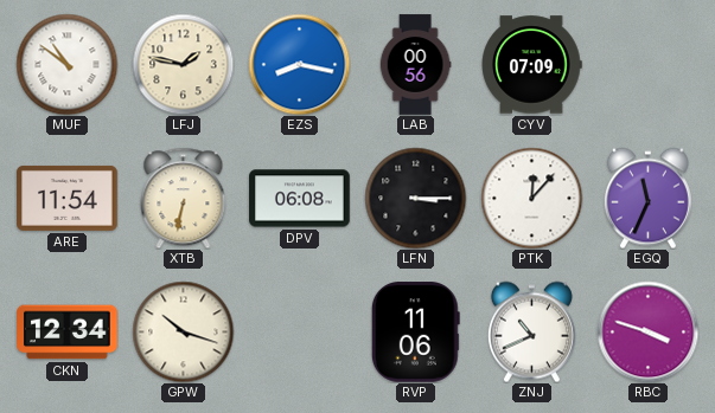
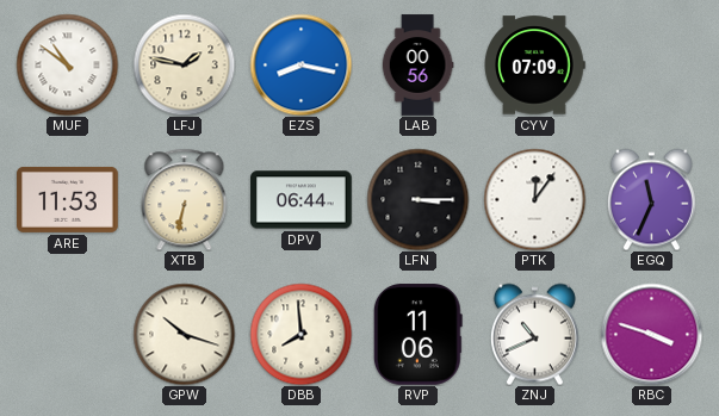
ARE: 11:54 -> 11:53 (68, 199)
DPV: 06:08 -> 06:44 (302, 200)
PTK: 12:07 -> 12:06 (534, 199)
CKN: 12:34 -> none (68, 333)
DBB: none -> 7:59 (300, 334)
